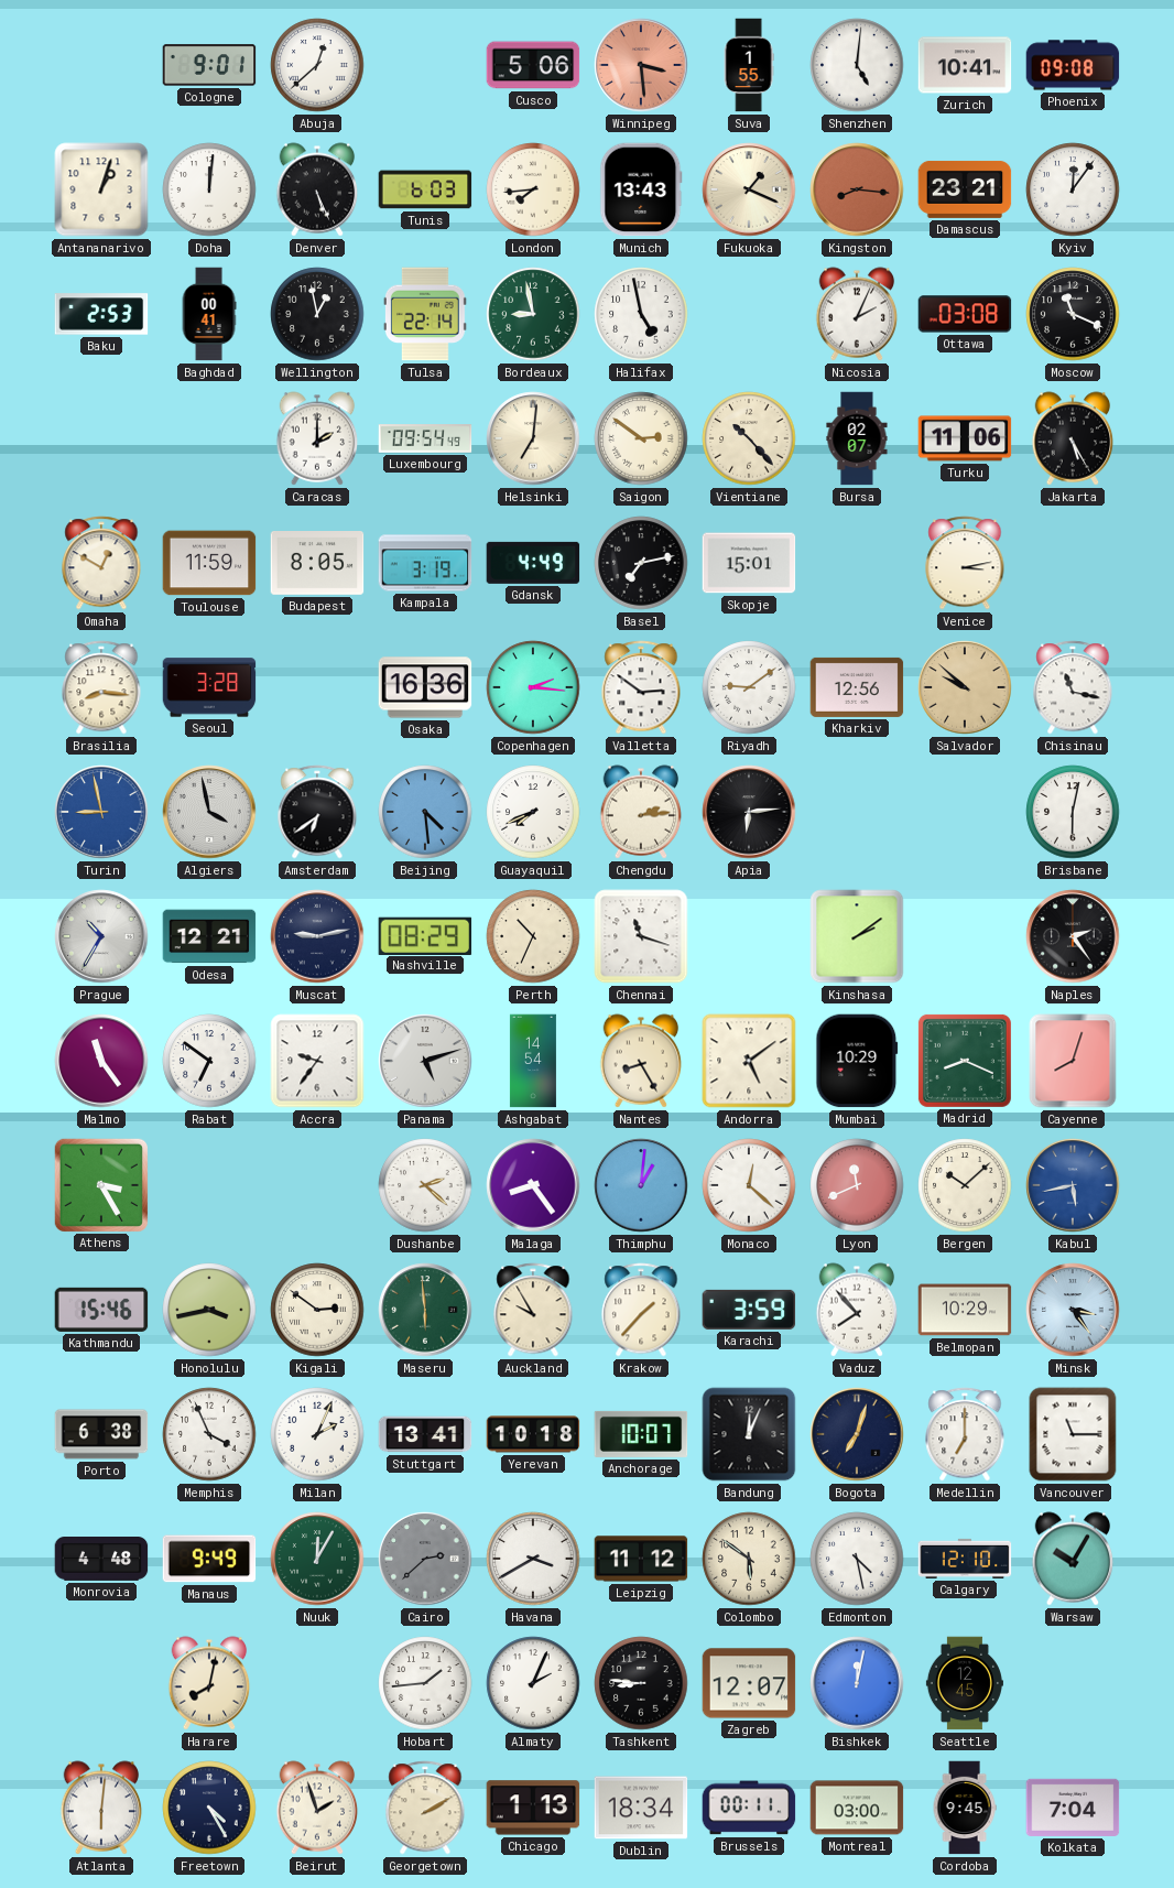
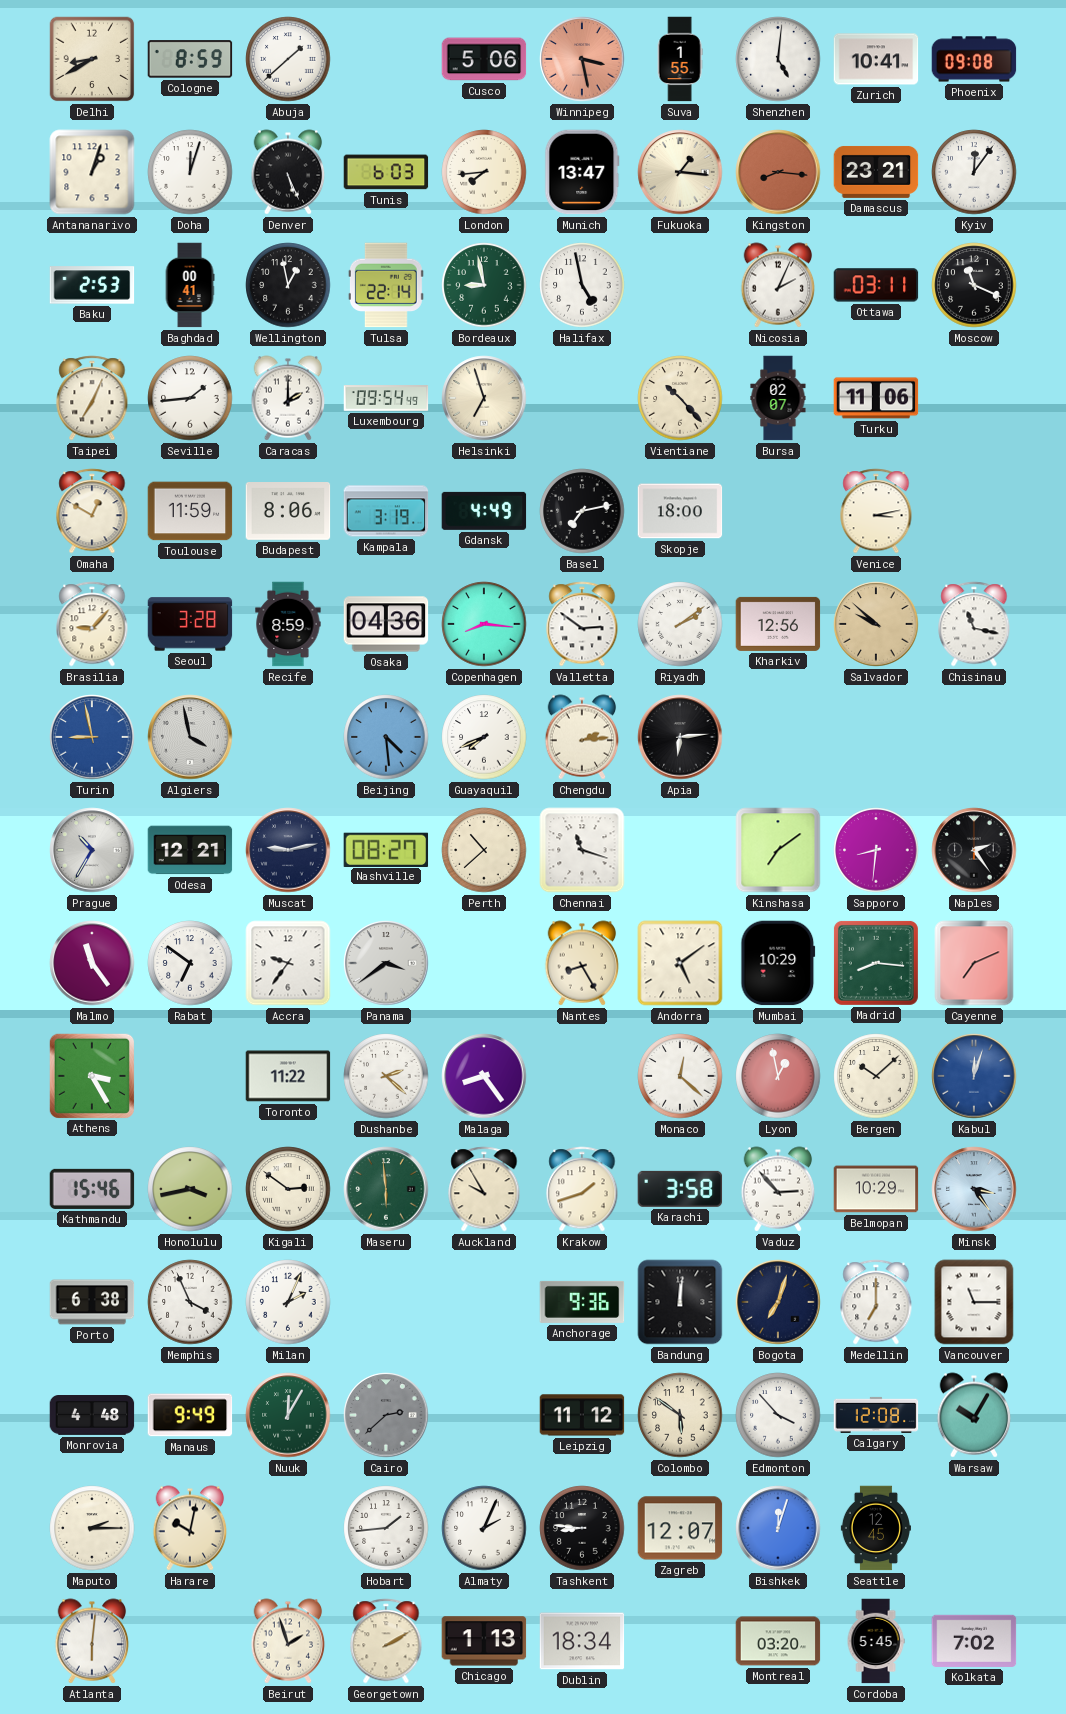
Delhi: none -> 8:40 (92, 59)
Cologne: 9:01 -> 8:59 (190, 59)
Abuja: 12:38 -> 1:38 (288, 59)
Winnipeg: 3:29 -> 3:28 (582, 59)
Doha: 12:01 -> 12:03 (190, 172)
Munich: 13:43 -> 13:47 (582, 172)
Fukuoka: 1:19 -> 1:16 (680, 172)
Ottawa: 03:08 -> 03:11 (876, 285)
Taipei: none -> 7:04 (92, 398)
Seville: none -> 1:44 (190, 398)
Helsinki: 7:01 -> 6:57 (484, 398)
Saigon: 2:51 -> none (641, 438)
Jakarta: 5:25 -> none (1073, 438)
Budapest: 8:05 -> 8:06 (288, 512)
Skopje: 15:01 -> 18:00 (680, 511)
Brasilia: 8:16 -> 9:07 (92, 624)
Recife: none -> 8:59 (288, 624)
Osaka: 16:36 -> 04:36 (386, 624)
Copenhagen: 2:16 -> 8:16 (484, 624)
Riyadh: 9:09 -> 2:09 (680, 624)
Amsterdam: 6:39 -> none (317, 812)
Brisbane: 6:02 -> none (1073, 812)
Nashville: 08:29 -> 08:27 (386, 849)
Perth: 10:34 -> 10:38 (484, 850)
Kinshasa: 2:09 -> 7:09 (778, 850)
Sapporo: none -> 8:31 (876, 850)
Panama: 5:12 -> 3:39 (386, 963)
Ashgabat: 14:54 -> none (533, 1061)
Madrid: 8:19 -> 8:16 (876, 963)
Cayenne: 8:03 -> 7:11 (974, 963)
Toronto: none -> 11:22 (288, 1076)
Thimphu: 1:01 -> none (641, 1185)
Lyon: 11:41 -> 12:58 (778, 1076)
Kabul: 5:43 -> 12:03 (974, 1076)
Krakow: 1:37 -> 1:42 (582, 1189)
Karachi: 3:59 -> 3:58 (680, 1189)
Vaduz: 7:53 -> 2:53 (778, 1189)
Stuttgart: 13:41 -> none (425, 1434)
Yerevan: 10:18 -> none (533, 1434)
Anchorage: 10:07 -> 9:36 (582, 1302)
Bandung: 12:04 -> 12:01 (680, 1302)
Havana: 3:40 -> none (533, 1559)
Edmonton: 4:28 -> 3:53 (778, 1415)
Calgary: 12:10 -> 12:08 (876, 1415)
Maputo: none -> 2:15 (92, 1528)
Harare: 8:02 -> 10:02 (190, 1528)
Bishkek: 12:02 -> 12:03 (778, 1528)
Freetown: 4:25 -> none (209, 1808)
Brussels: 00:11 -> none (749, 1808)
Montreal: 03:00 -> 03:20 (778, 1641)
Cordoba: 9:45 -> 5:45 (876, 1641)
Kolkata: 7:04 -> 7:02 (974, 1641)
